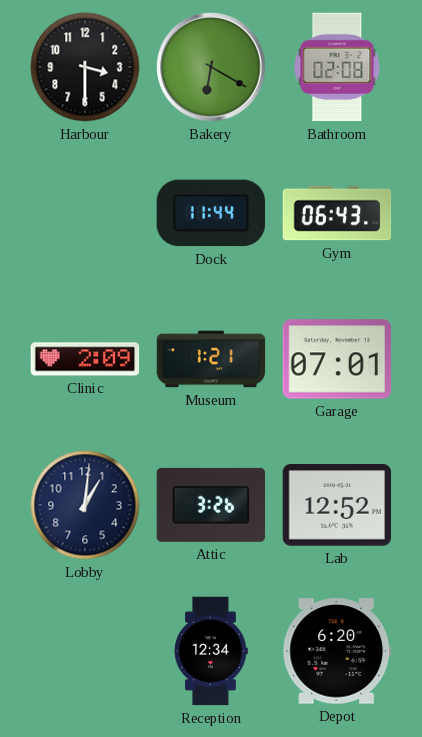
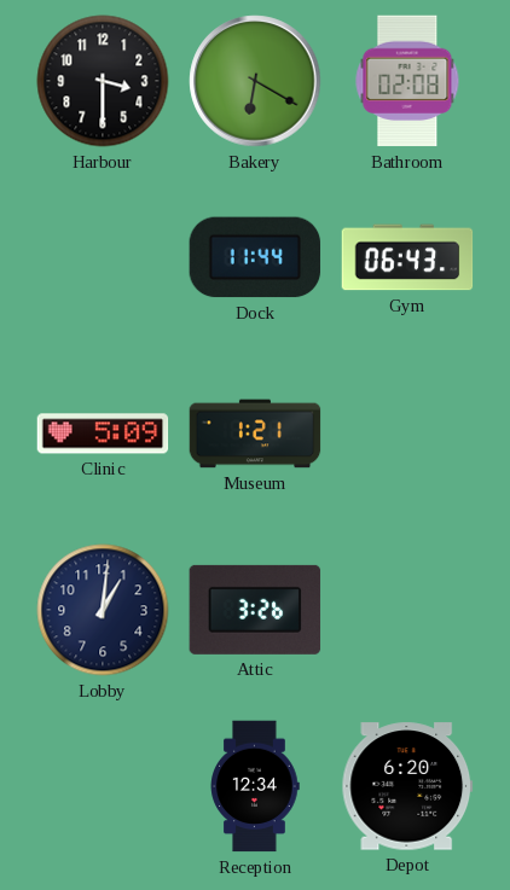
Clinic: 2:09 -> 5:09 (103, 434)
Garage: 07:01 -> none (337, 359)
Lab: 12:52 -> none (337, 506)
